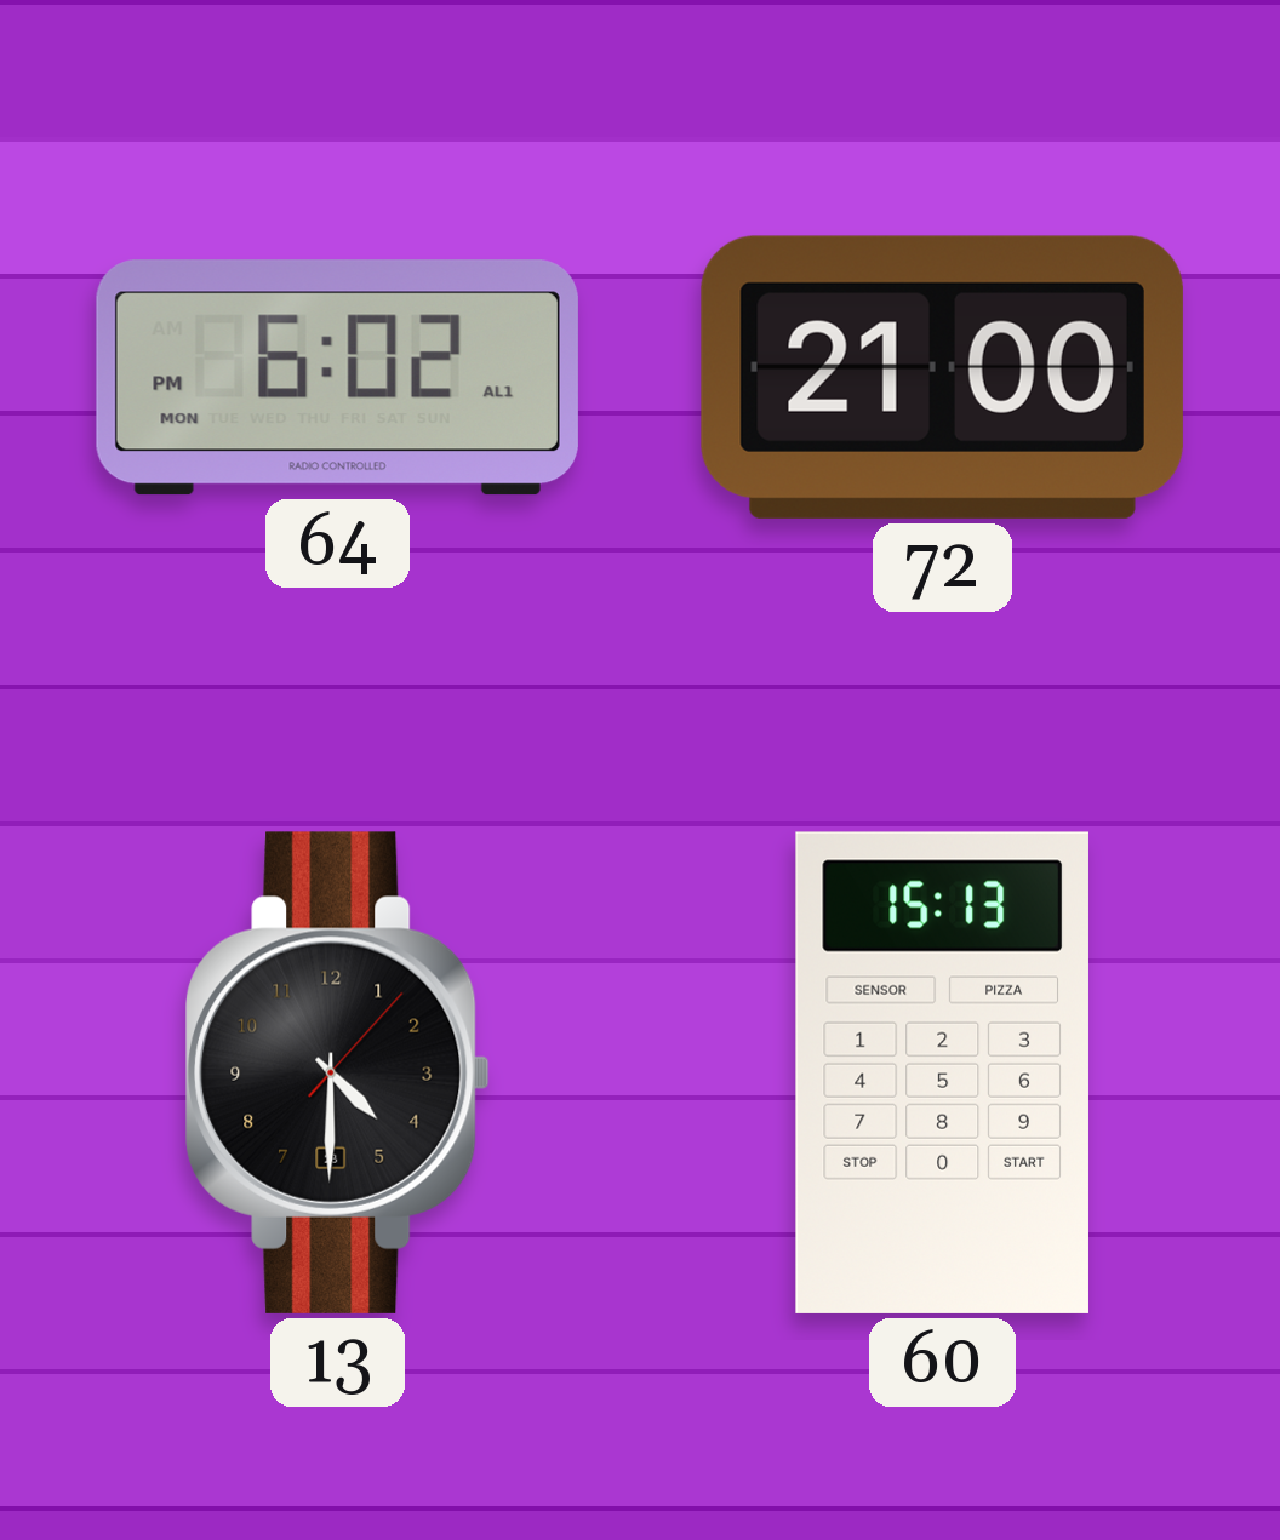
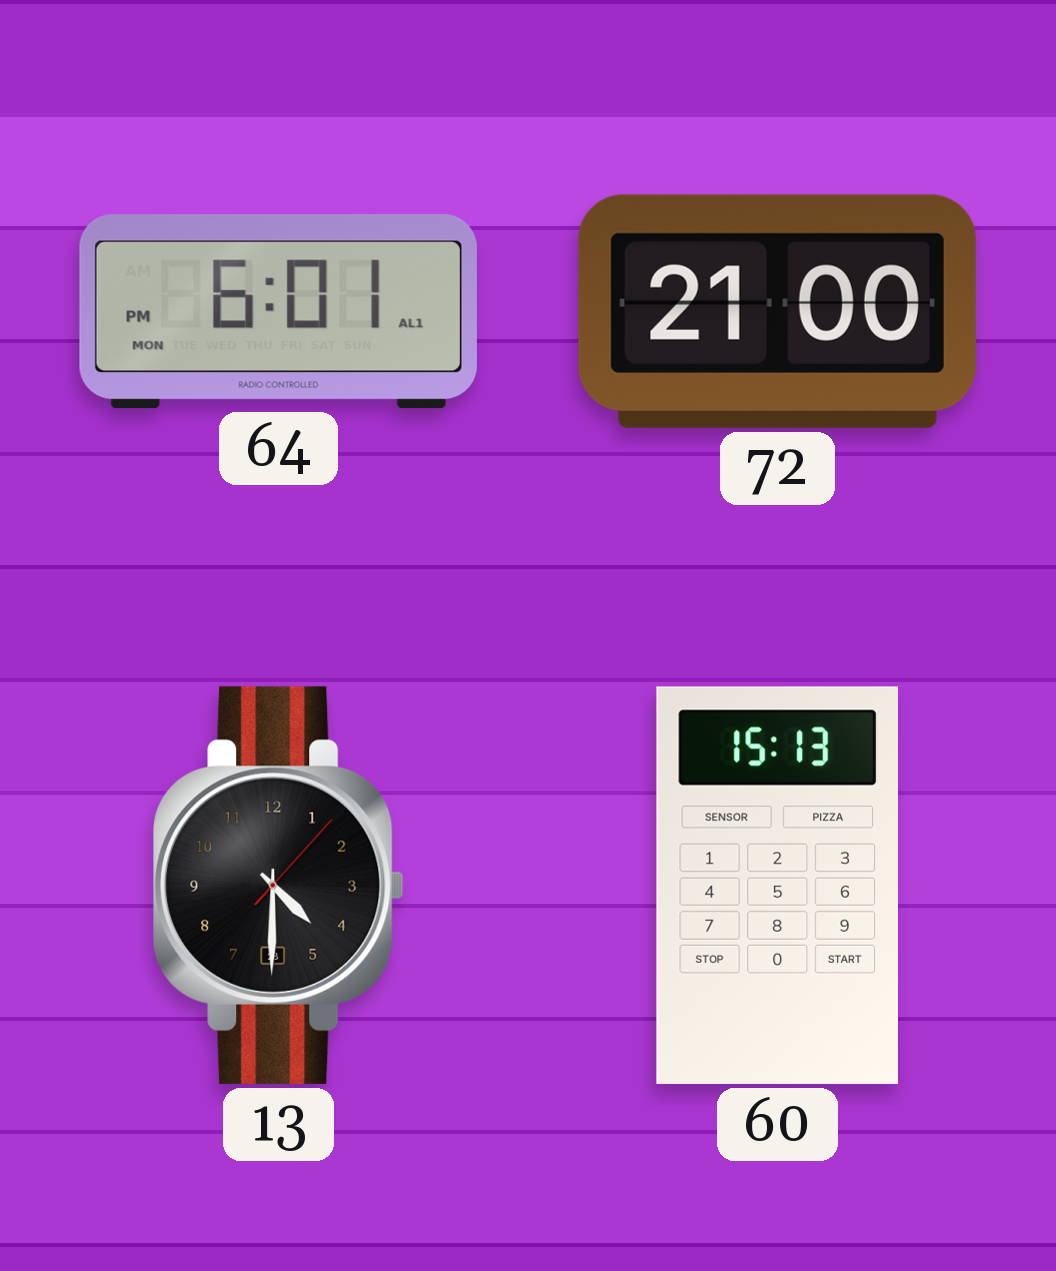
64: 6:02 -> 6:01 (278, 312)
